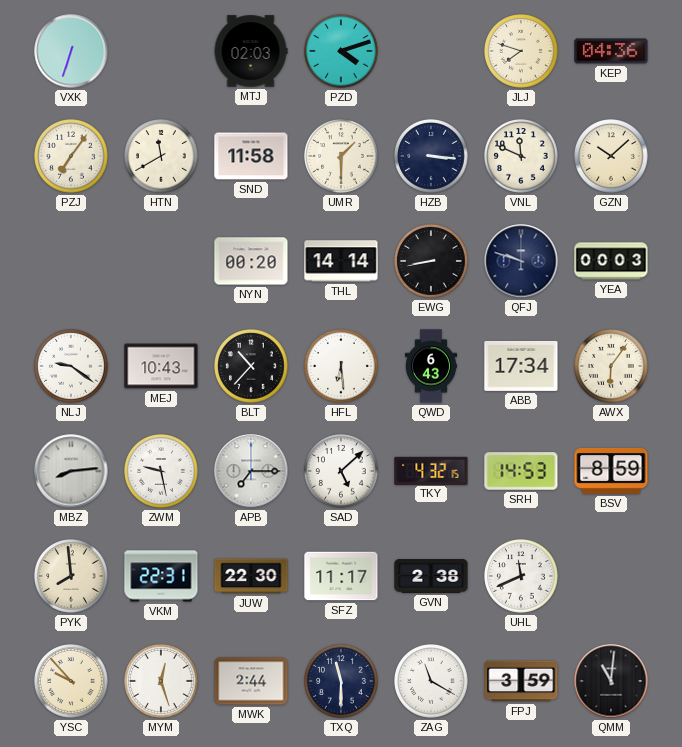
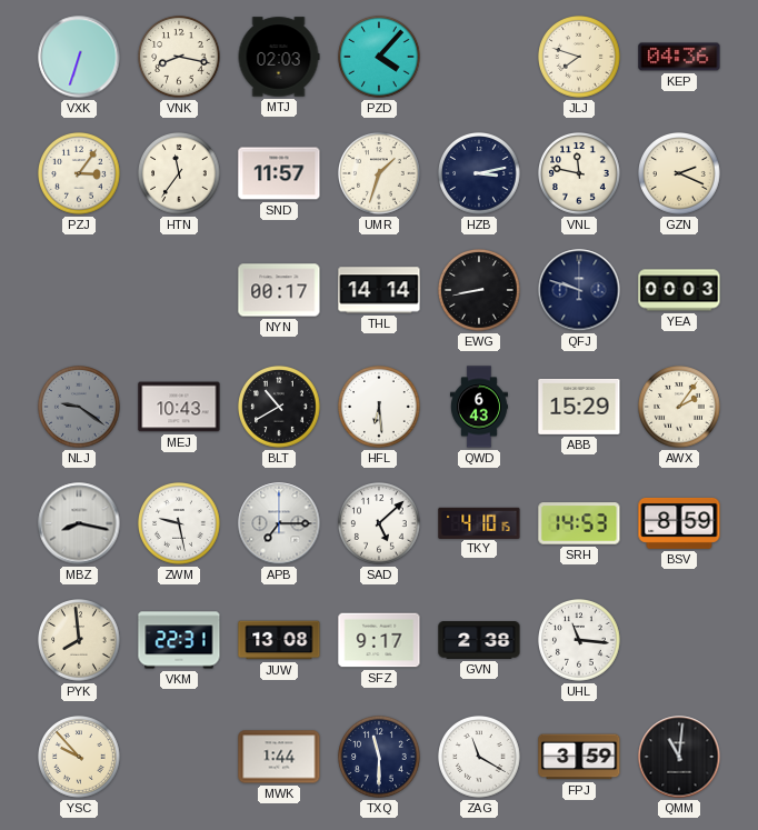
VNK: none -> 8:17 (179, 57)
PZD: 4:12 -> 4:07 (379, 57)
PZJ: 7:06 -> 3:06 (79, 173)
HTN: 11:40 -> 11:36 (179, 173)
SND: 11:58 -> 11:57 (279, 173)
UMR: 1:30 -> 1:33 (379, 173)
HZB: 3:16 -> 3:13 (479, 173)
VNL: 11:49 -> 11:47 (579, 173)
GZN: 10:08 -> 2:19 (679, 173)
NYN: 00:20 -> 00:17 (279, 290)
NLJ dial: white -> grey (79, 407)
BLT: 10:37 -> 10:40 (279, 407)
ABB: 17:34 -> 15:29 (579, 407)
AWX: 6:06 -> 2:06 (679, 407)
MBZ: 8:14 -> 8:17 (79, 523)
TKY: 4:32 -> 4:10 (479, 522)
JUW: 22:30 -> 13:08 (279, 640)
SFZ: 11:17 -> 9:17 (379, 640)
UHL: 11:41 -> 11:16 (579, 640)
MYM: 12:27 -> none (161, 681)
MWK: 2:44 -> 1:44 (279, 757)
